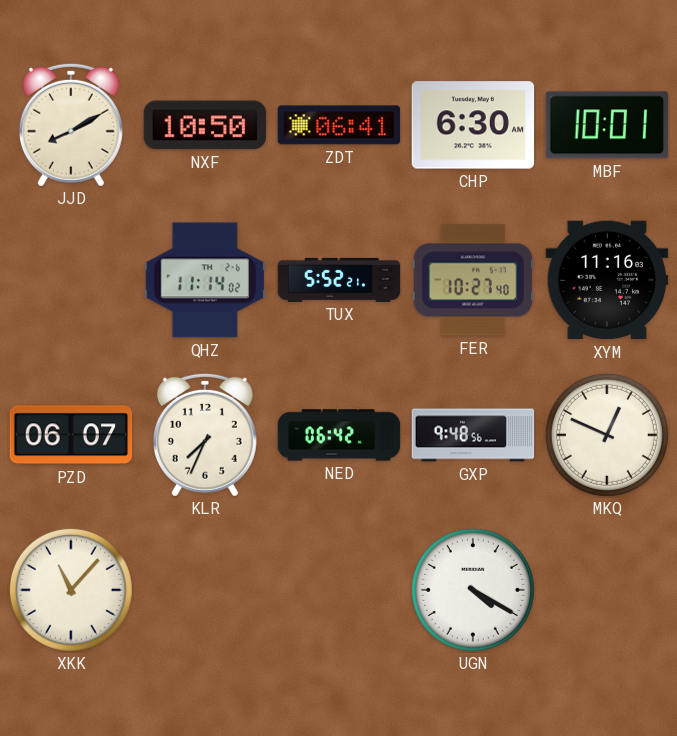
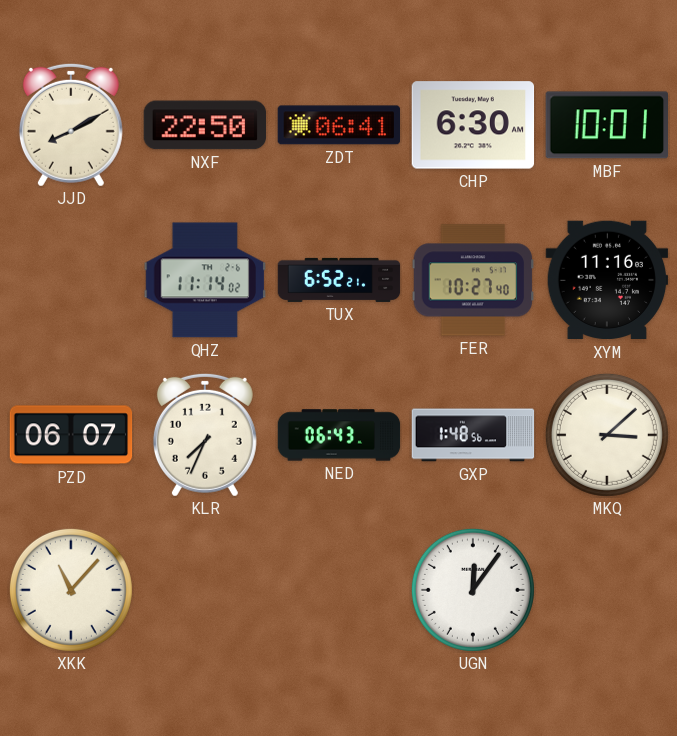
NXF: 10:50 -> 22:50 (205, 125)
TUX: 5:52 -> 6:52 (339, 280)
NED: 06:42 -> 06:43 (339, 435)
GXP: 9:48 -> 1:48 (473, 435)
MKQ: 12:49 -> 3:08 (607, 435)
UGN: 4:20 -> 12:06 (473, 590)
